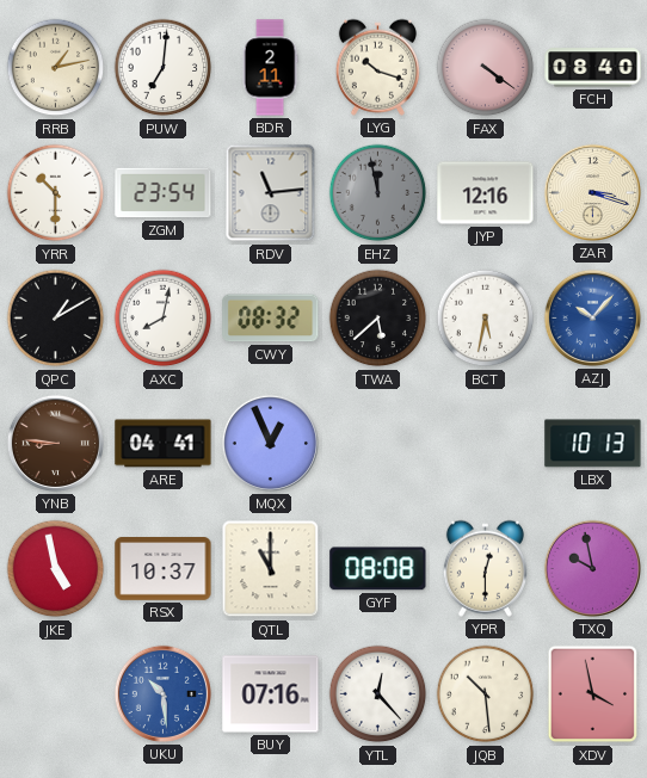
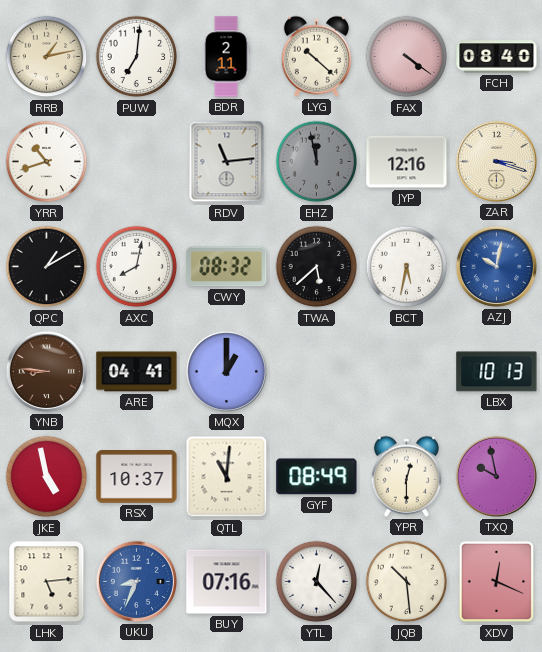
LYG: 10:18 -> 10:22 (316, 56)
YRR: 10:30 -> 10:42 (47, 162)
ZGM: 23:54 -> none (164, 193)
AZJ: 10:07 -> 10:02 (496, 266)
MQX: 12:56 -> 1:00 (226, 371)
QTL: 11:00 -> 11:01 (227, 477)
GYF: 08:08 -> 08:49 (317, 477)
LHK: none -> 5:14 (47, 582)
UKU: 10:29 -> 8:34 (136, 581)
XDV: 3:58 -> 12:19 (497, 582)
